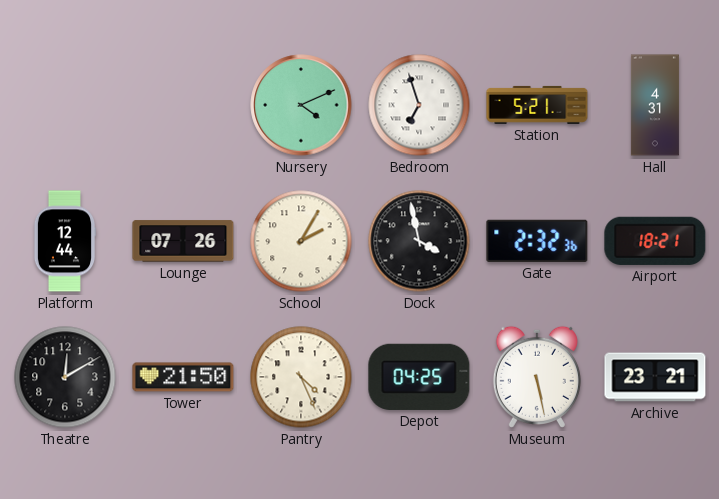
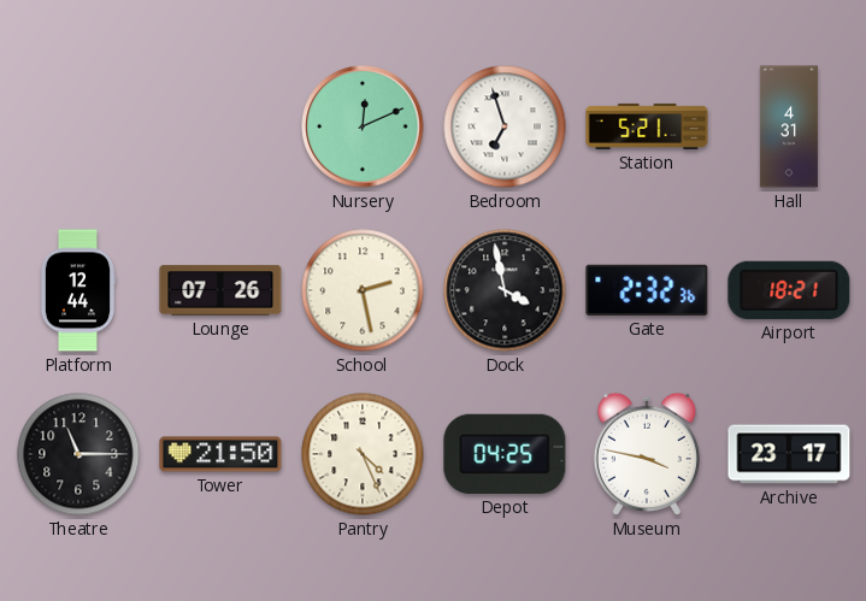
Nursery: 4:11 -> 12:11 (363, 126)
School: 2:05 -> 2:28 (363, 290)
Theatre: 12:10 -> 11:15 (78, 454)
Museum: 5:28 -> 3:47 (647, 454)
Archive: 23:21 -> 23:17 (789, 454)
